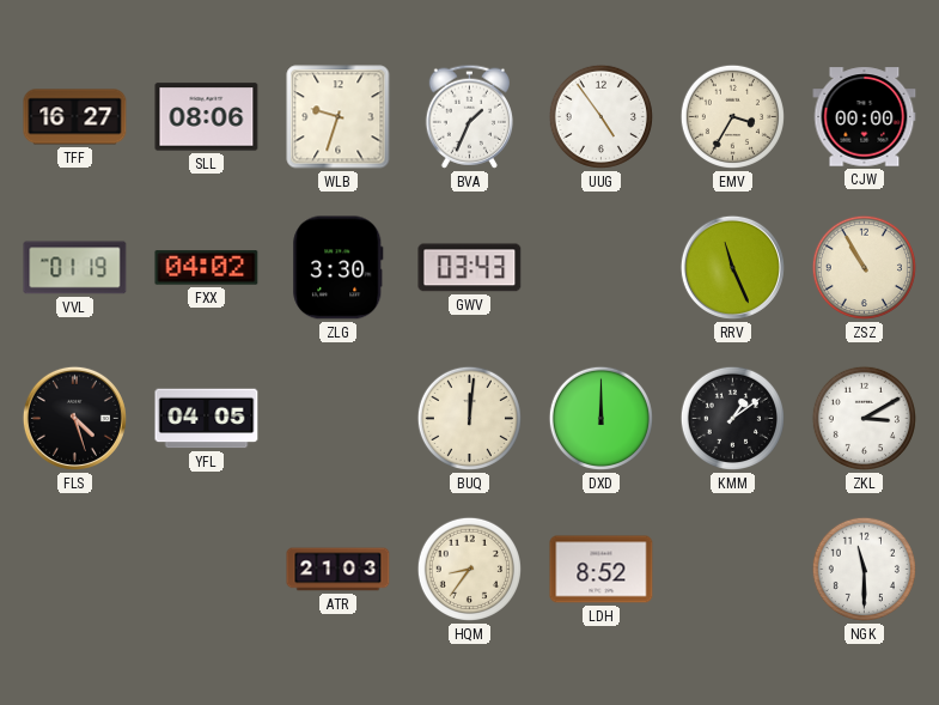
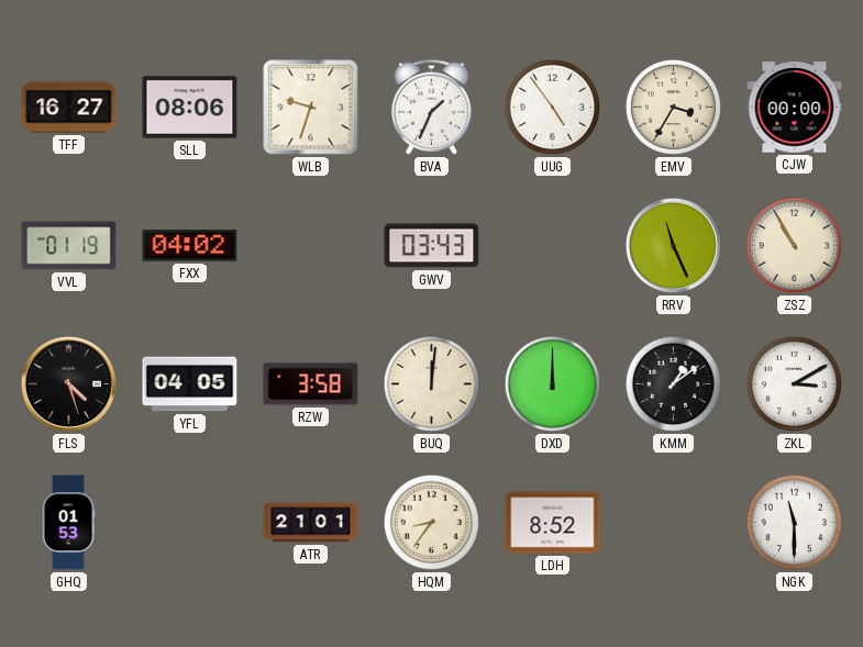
ZLG: 3:30 -> none (339, 268)
RZW: none -> 3:58 (311, 384)
GHQ: none -> 01:53 (68, 523)
ATR: 21:03 -> 21:01 (311, 523)
